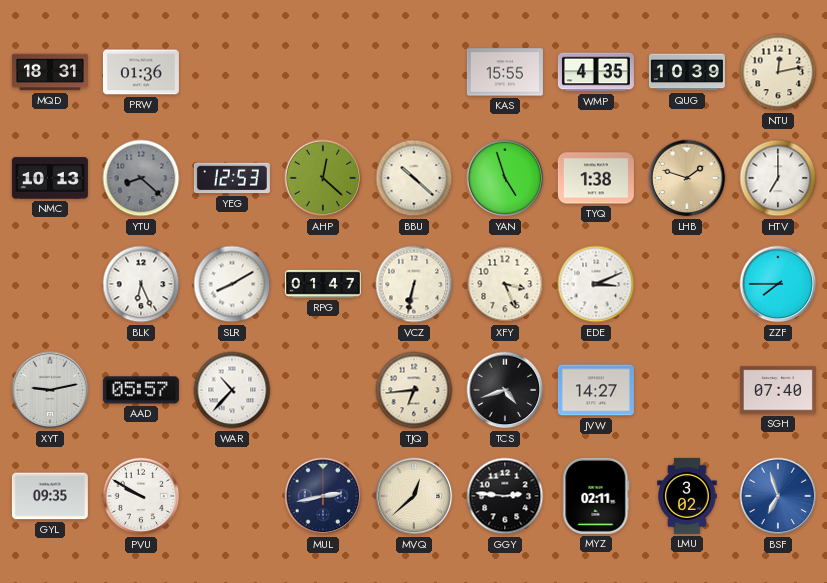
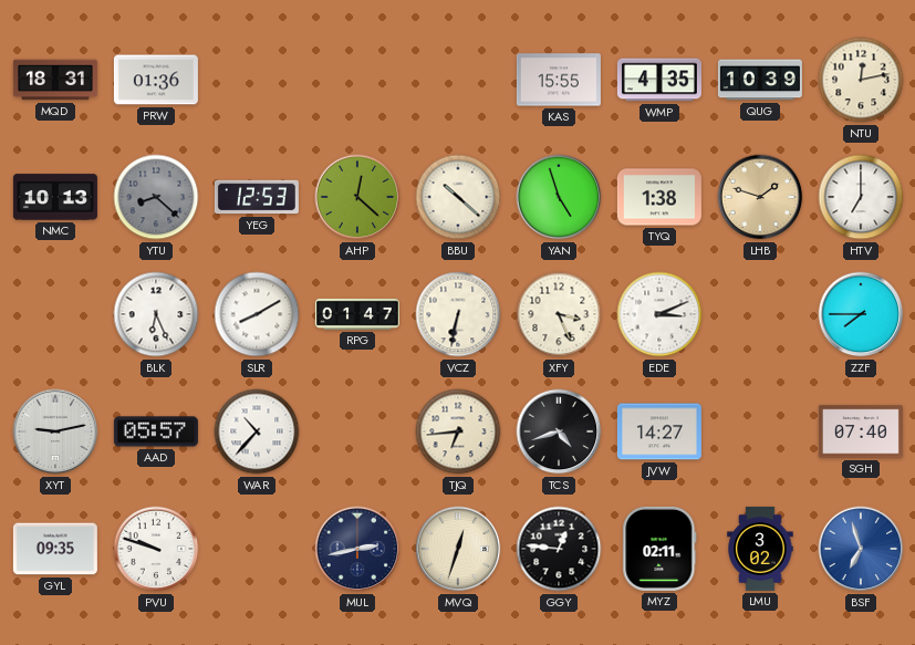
PVU: 9:50 -> 9:48 (156, 549)
MVQ: 12:38 -> 12:33 (458, 549)
GGY: 2:46 -> 12:46 (559, 549)
